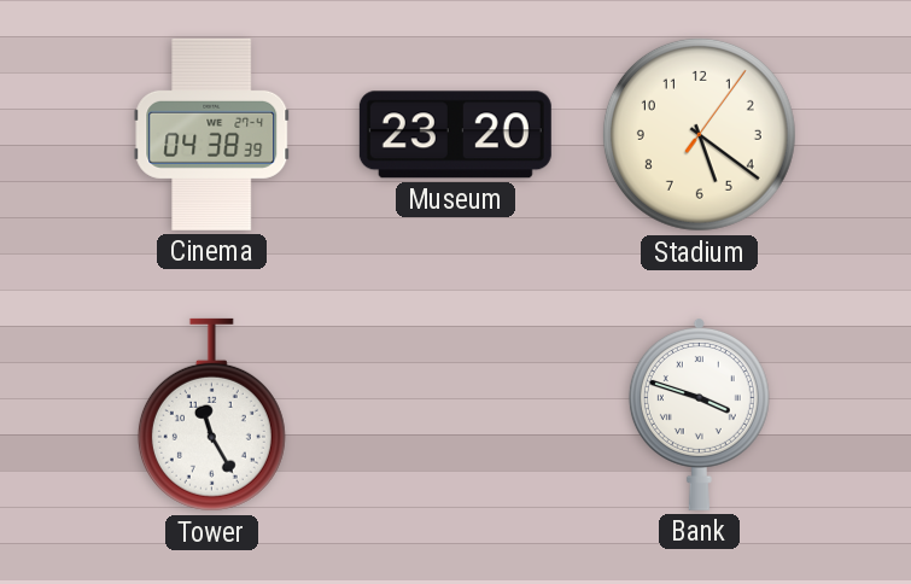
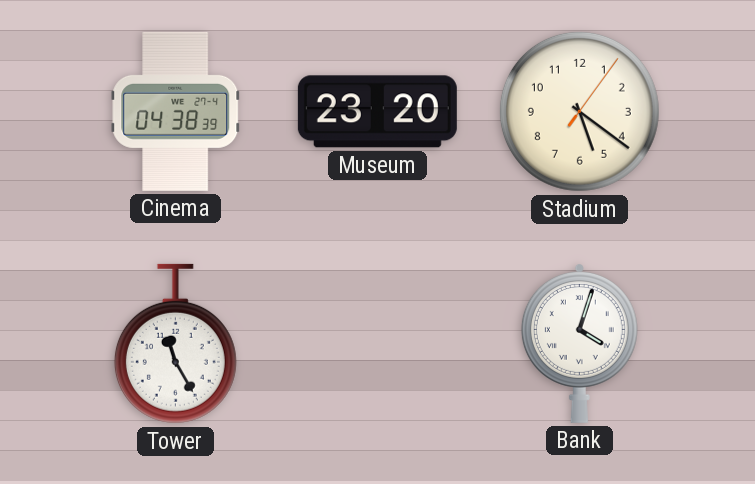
Bank: 3:48 -> 4:03 (579, 344)
